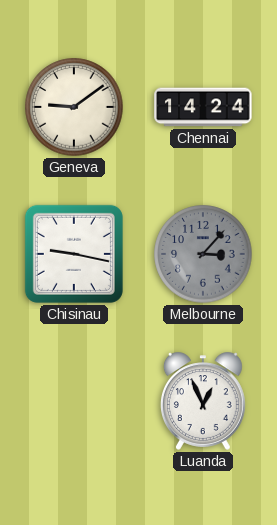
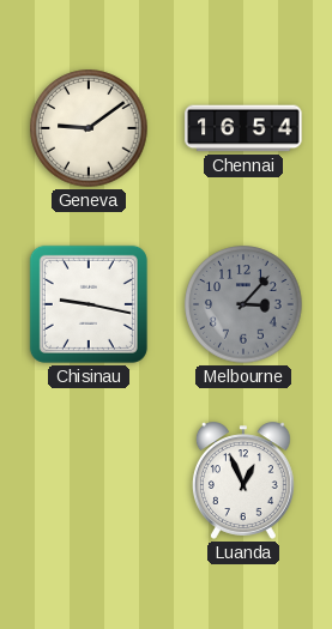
Chennai: 14:24 -> 16:54 (243, 128)
